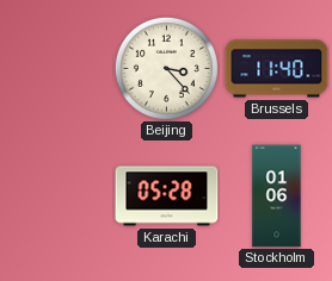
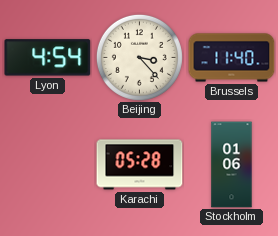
Lyon: none -> 4:54 (48, 58)
